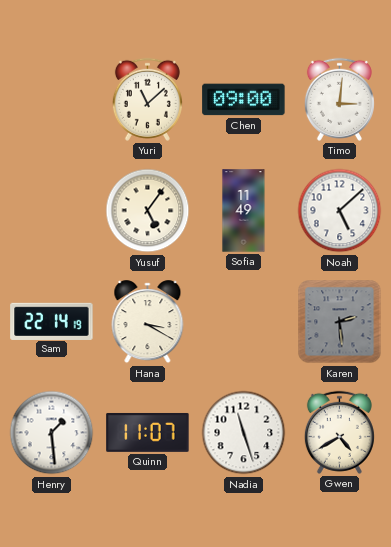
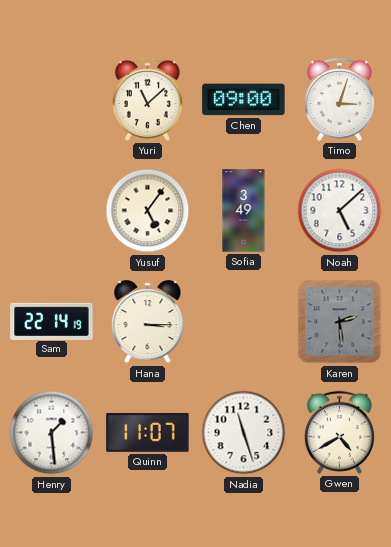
Timo: 3:01 -> 3:03 (339, 99)
Sofia: 11:49 -> 3:49 (244, 211)
Hana: 3:20 -> 3:15 (148, 322)
